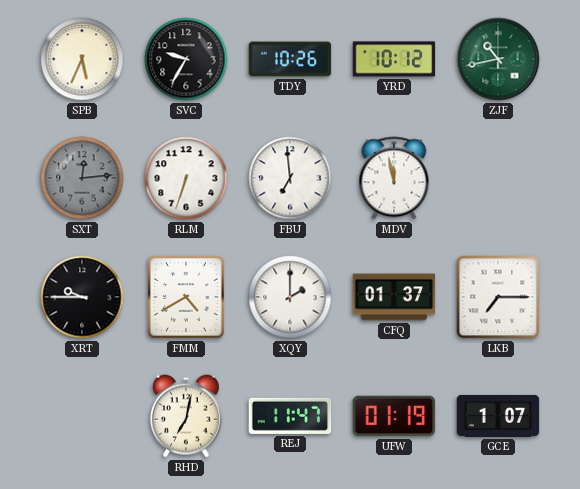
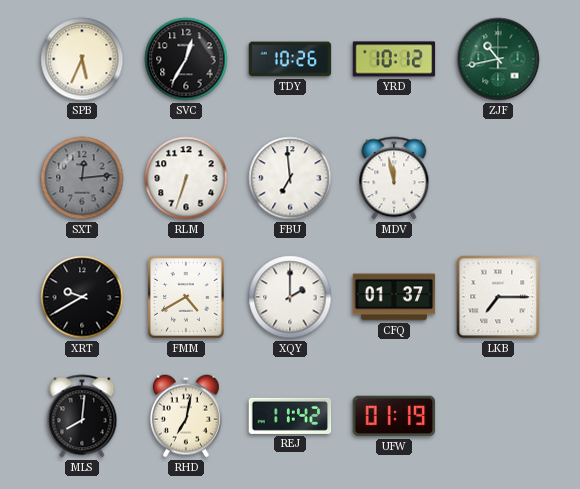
SVC: 9:35 -> 12:35 (186, 59)
XRT: 9:45 -> 9:40 (82, 297)
MLS: none -> 8:01 (82, 416)
REJ: 11:47 -> 11:42 (290, 416)
GCE: 1:07 -> none (498, 416)
